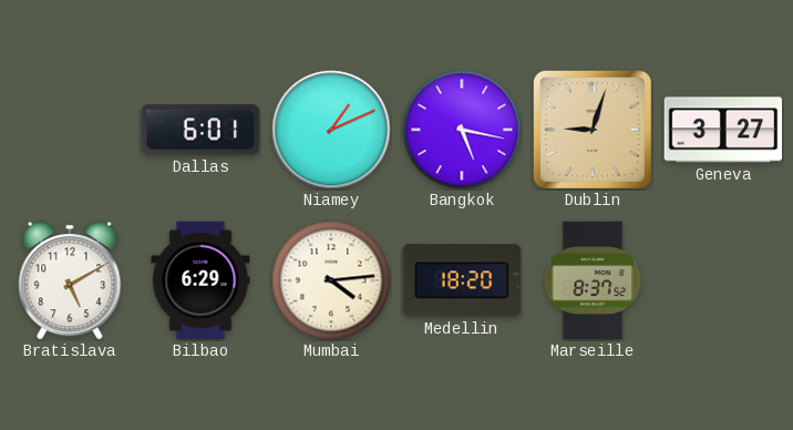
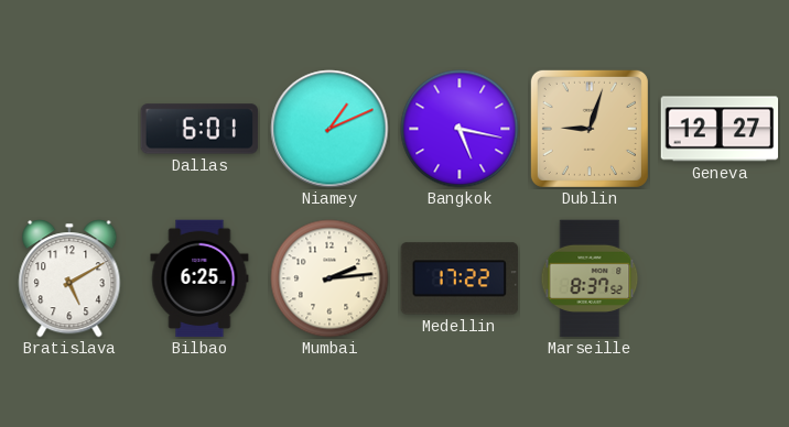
Geneva: 3:27 -> 12:27 (720, 129)
Bilbao: 6:29 -> 6:25 (199, 278)
Mumbai: 4:14 -> 2:14 (329, 278)
Medellin: 18:20 -> 17:22 (458, 278)
